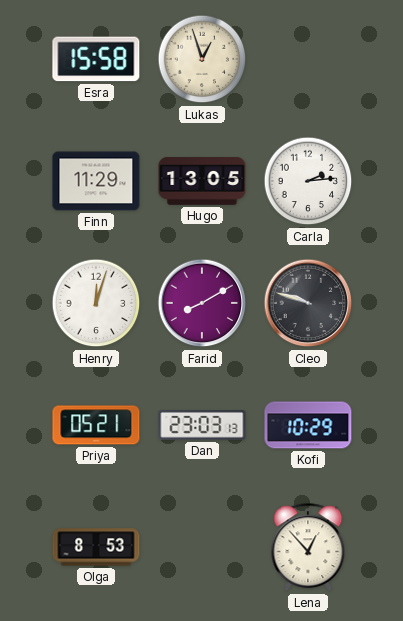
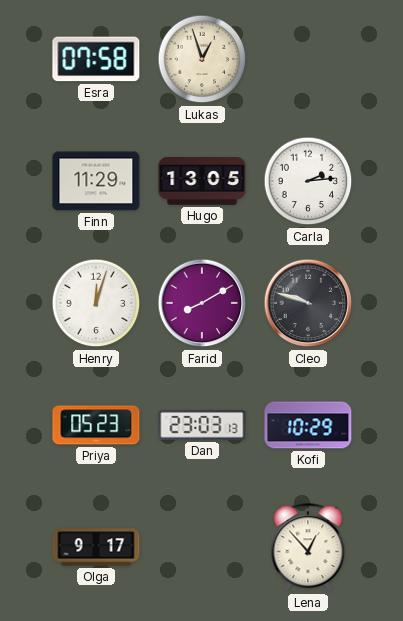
Esra: 15:58 -> 07:58 (96, 59)
Priya: 05:21 -> 05:23 (96, 425)
Olga: 8:53 -> 9:17 (96, 547)
